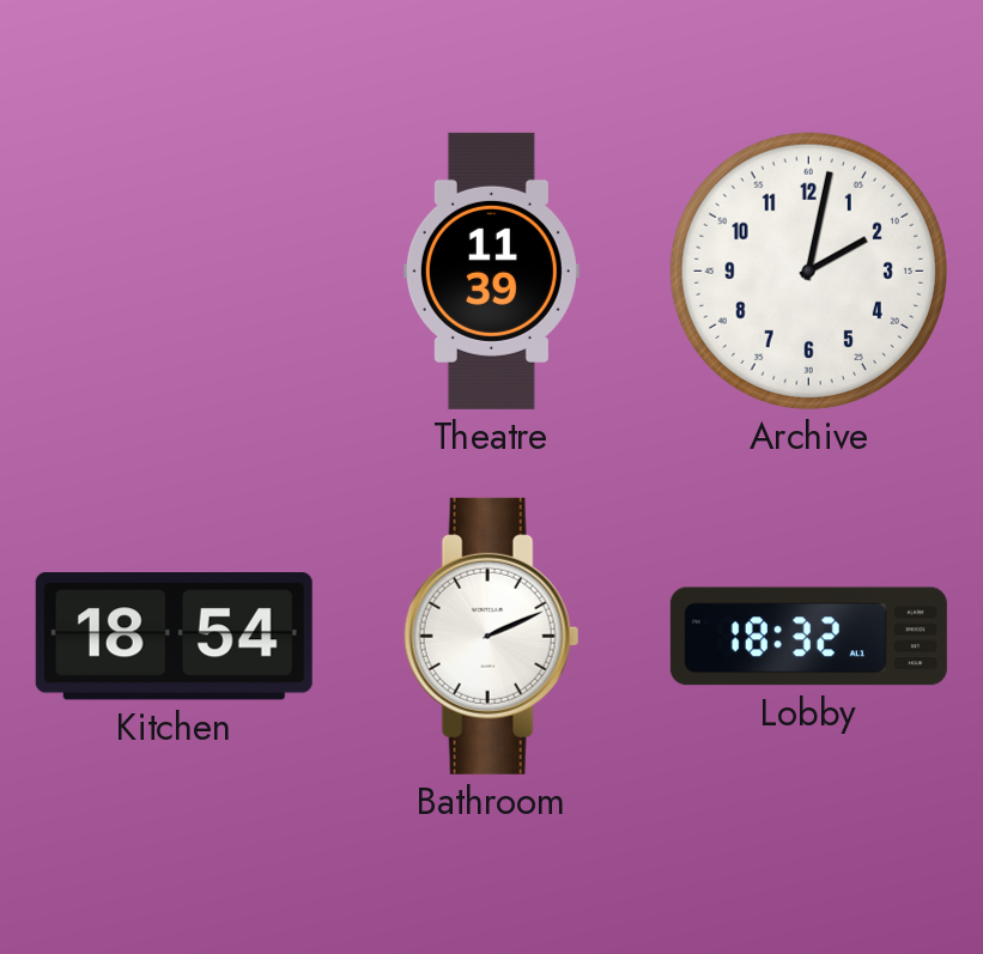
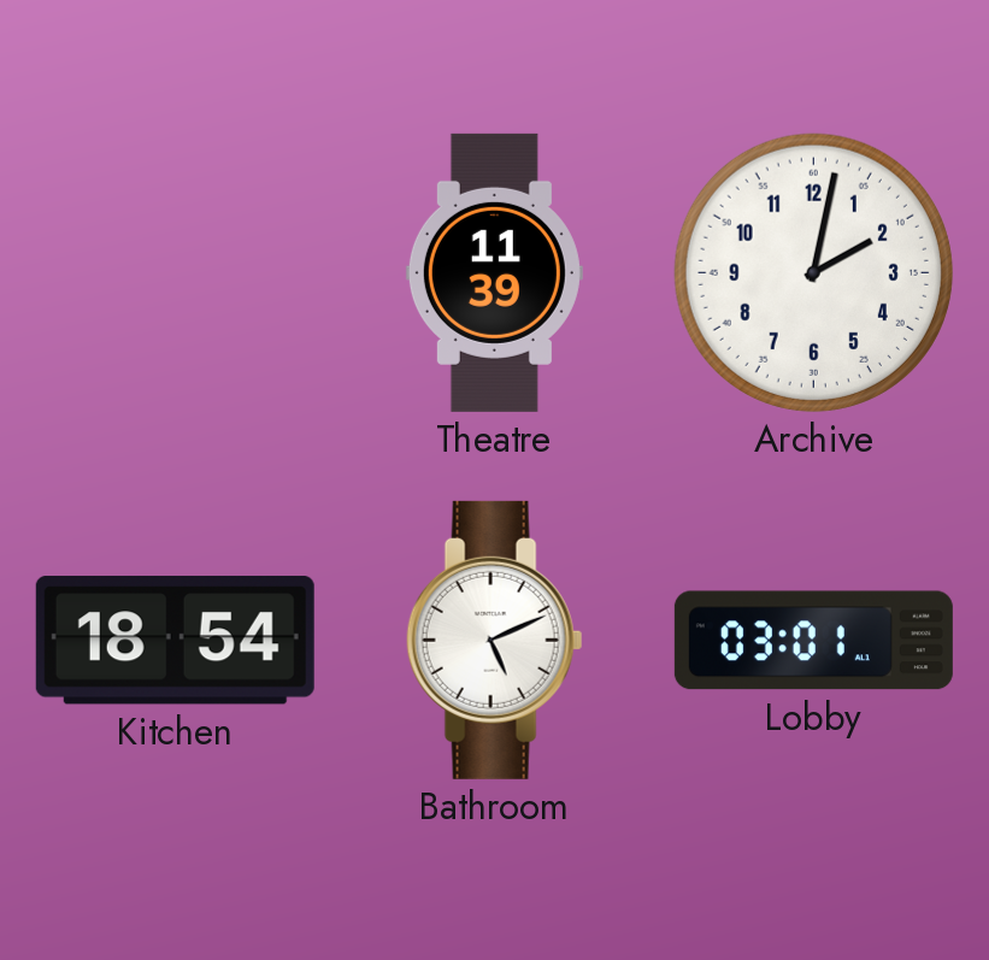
Bathroom: 2:11 -> 5:11 (495, 640)
Lobby: 18:32 -> 03:01 (813, 641)
